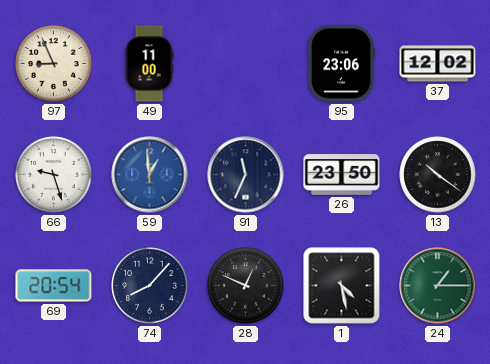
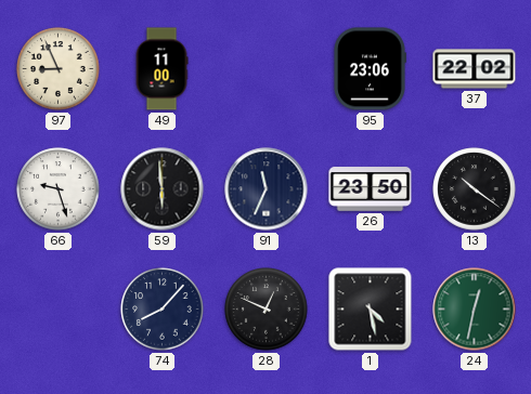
37: 12:02 -> 22:02 (475, 69)
59: 12:59 -> 5:59 (163, 189)
59 dial: blue -> black (163, 189)
69: 20:54 -> none (54, 286)
24: 1:15 -> 12:32 (475, 310)
